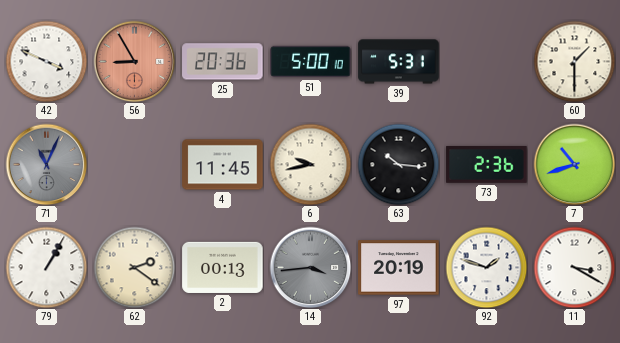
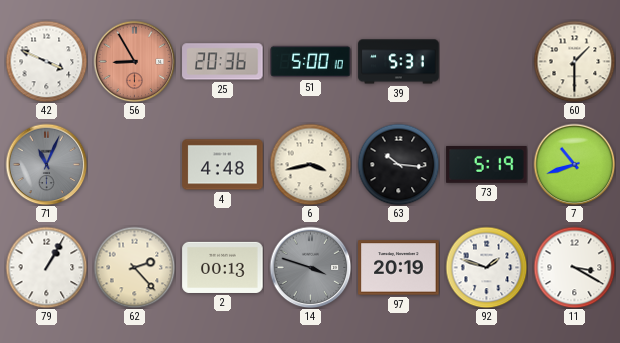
4: 11:45 -> 4:48 (223, 165)
6: 9:43 -> 3:43 (310, 164)
73: 2:36 -> 5:19 (487, 165)
62: 2:21 -> 2:23 (134, 267)
14: 3:44 -> 3:48 (310, 267)
